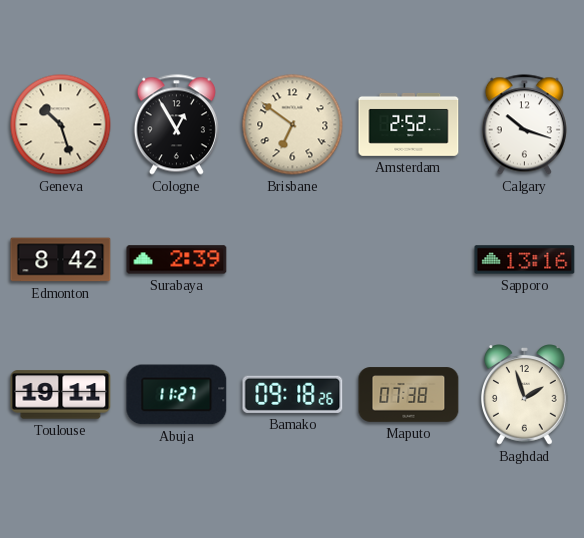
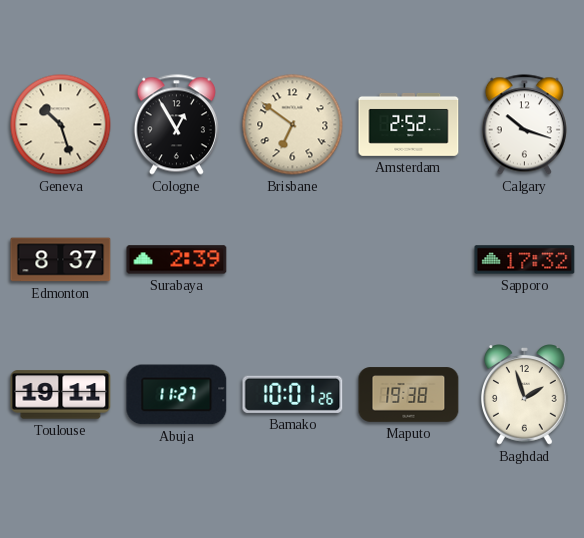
Edmonton: 8:42 -> 8:37 (61, 260)
Sapporo: 13:16 -> 17:32 (525, 260)
Bamako: 09:18 -> 10:01 (293, 394)
Maputo: 07:38 -> 19:38 (409, 395)
